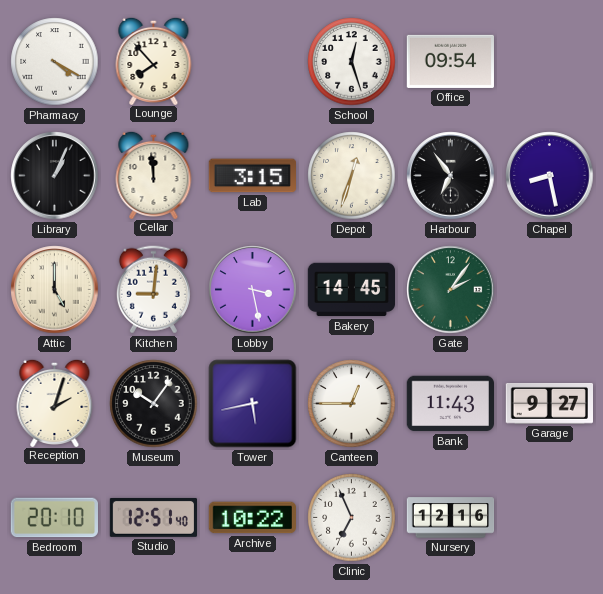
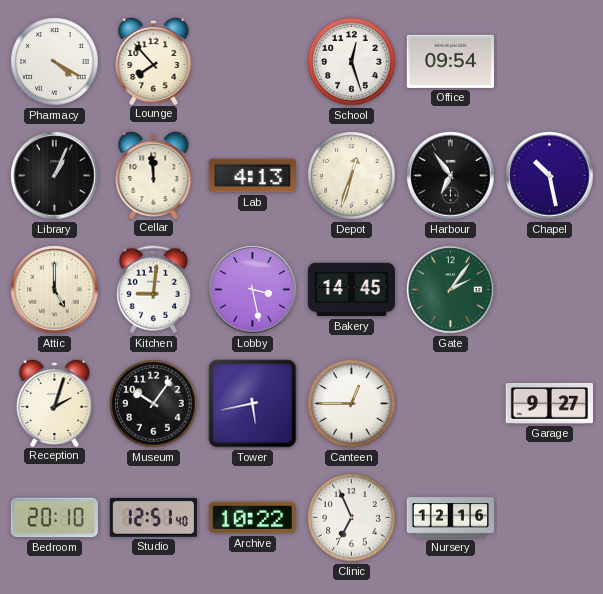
Lab: 3:15 -> 4:13 (252, 176)
Chapel: 8:28 -> 10:28 (550, 176)
Bank: 11:43 -> none (450, 404)
